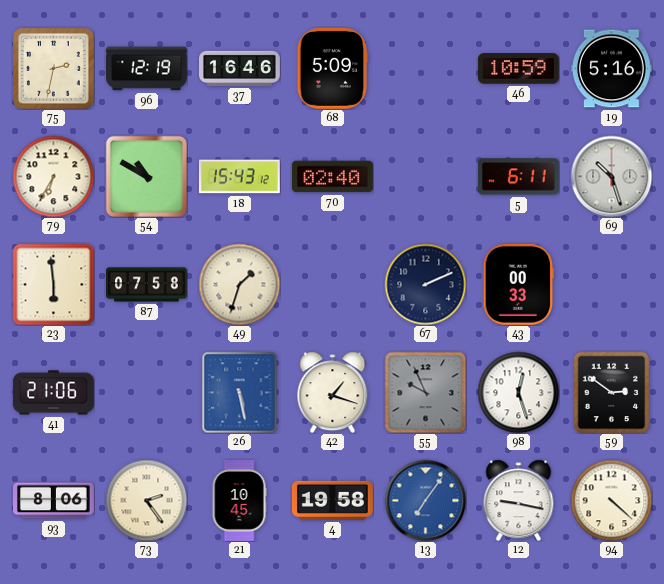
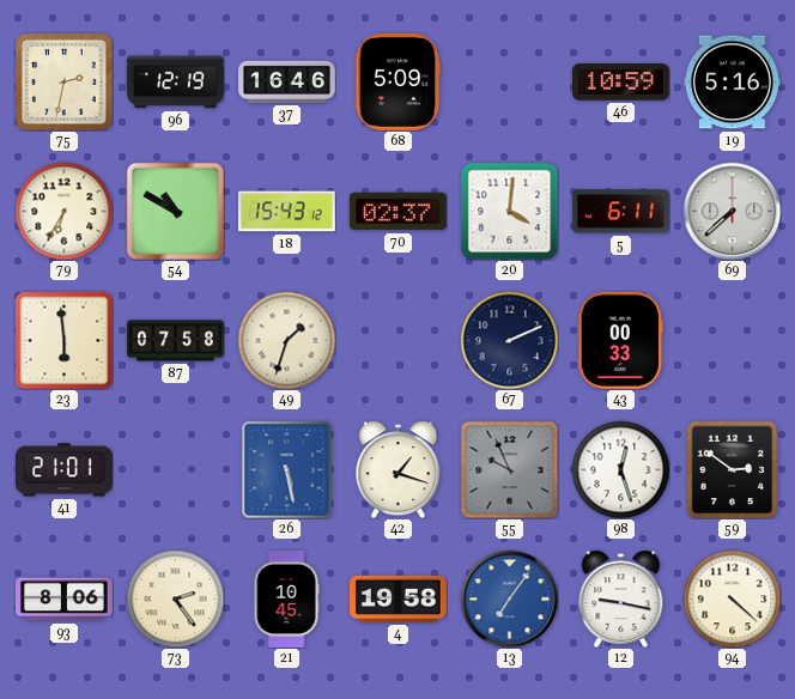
70: 02:40 -> 02:37 (397, 212)
20: none -> 4:01 (509, 211)
69: 10:27 -> 7:38 (732, 211)
41: 21:06 -> 21:01 (65, 470)
